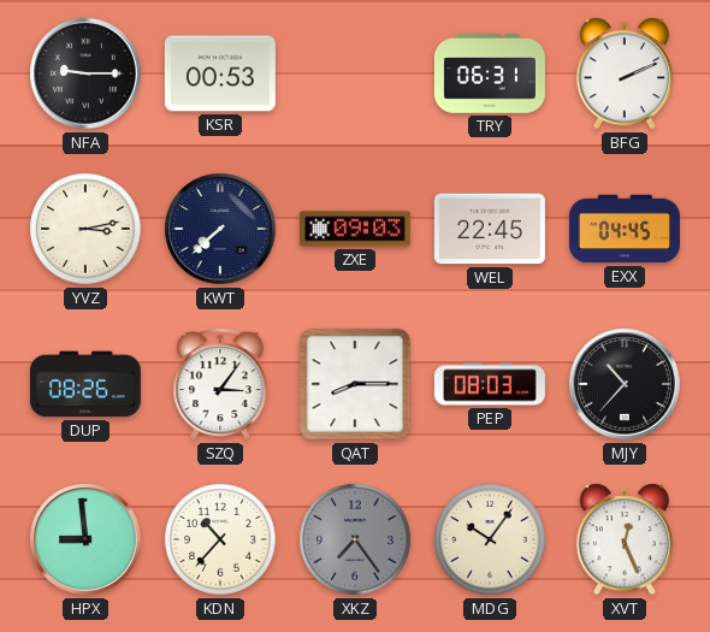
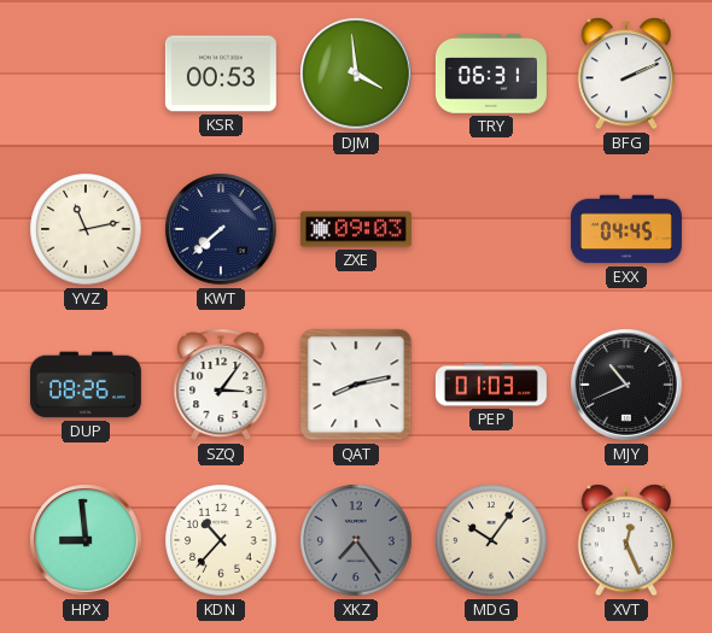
NFA: 9:15 -> none (85, 73)
DJM: none -> 3:59 (356, 74)
YVZ: 3:13 -> 11:13 (86, 229)
WEL: 22:45 -> none (490, 229)
QAT: 8:15 -> 8:13 (356, 385)
PEP: 08:03 -> 01:03 (491, 385)
MJY: 10:37 -> 10:41 (626, 385)
